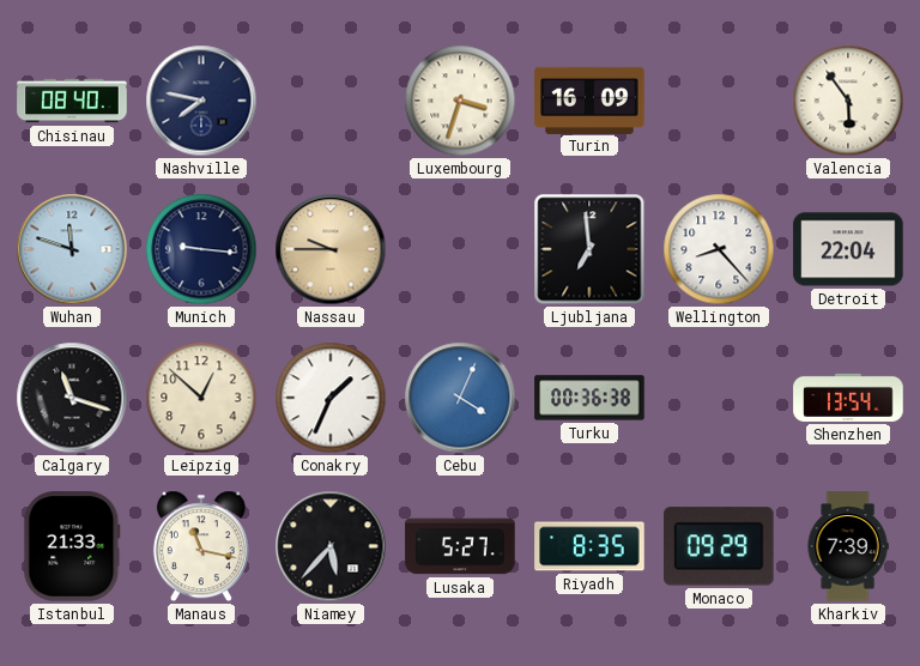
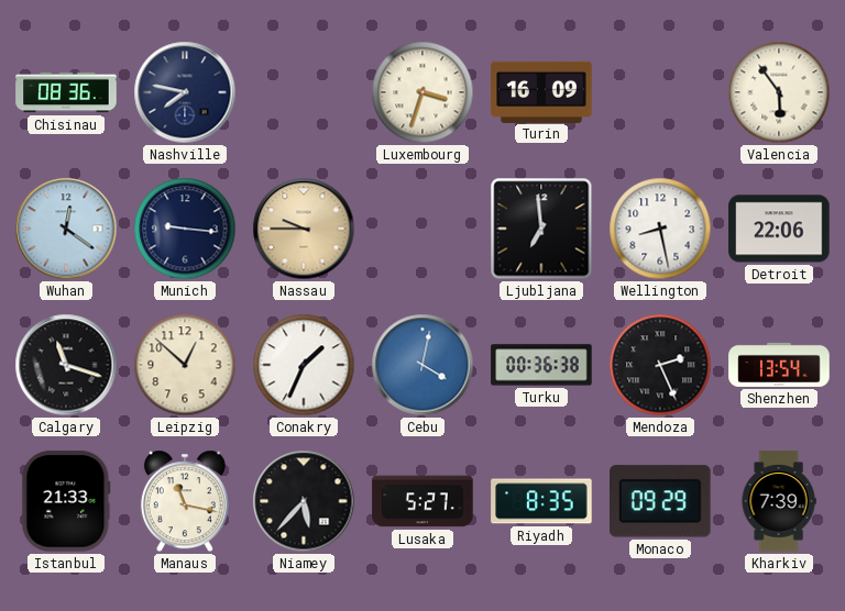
Chisinau: 08:40 -> 08:36 (66, 92)
Wuhan: 11:48 -> 12:21 (66, 229)
Wellington: 8:23 -> 8:28 (660, 229)
Detroit: 22:04 -> 22:06 (779, 229)
Cebu: 4:04 -> 4:02 (422, 365)
Mendoza: none -> 2:26 (660, 365)
